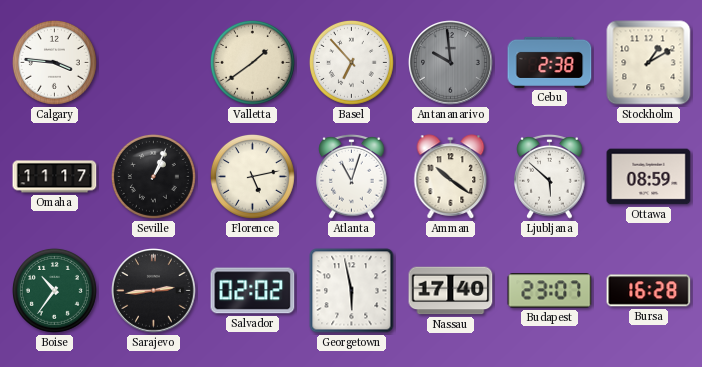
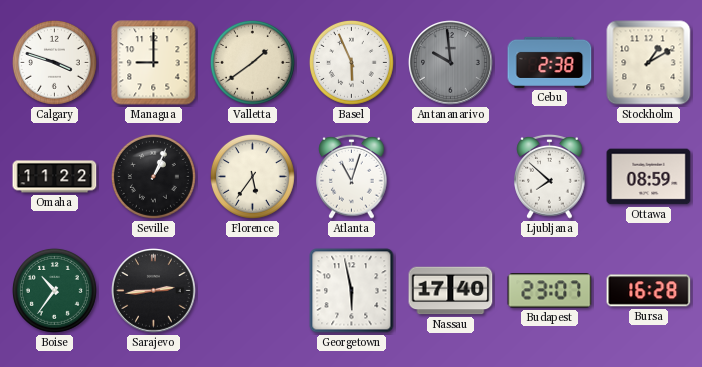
Calgary: 3:46 -> 3:48 (54, 62)
Managua: none -> 9:00 (154, 63)
Basel: 6:53 -> 5:56 (351, 62)
Omaha: 11:17 -> 11:22 (55, 177)
Florence: 5:13 -> 5:36 (252, 176)
Amman: 10:21 -> none (451, 177)
Ljubljana: 5:52 -> 7:52 (550, 176)
Salvador: 02:02 -> none (253, 291)
